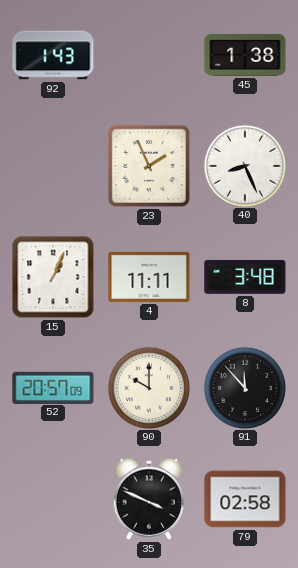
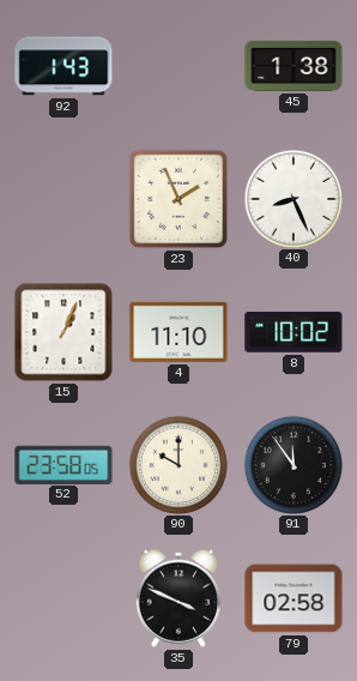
4: 11:11 -> 11:10 (179, 332)
8: 3:48 -> 10:02 (294, 332)
52: 20:57 -> 23:58 (63, 464)
91: 11:53 -> 11:54 (292, 464)
